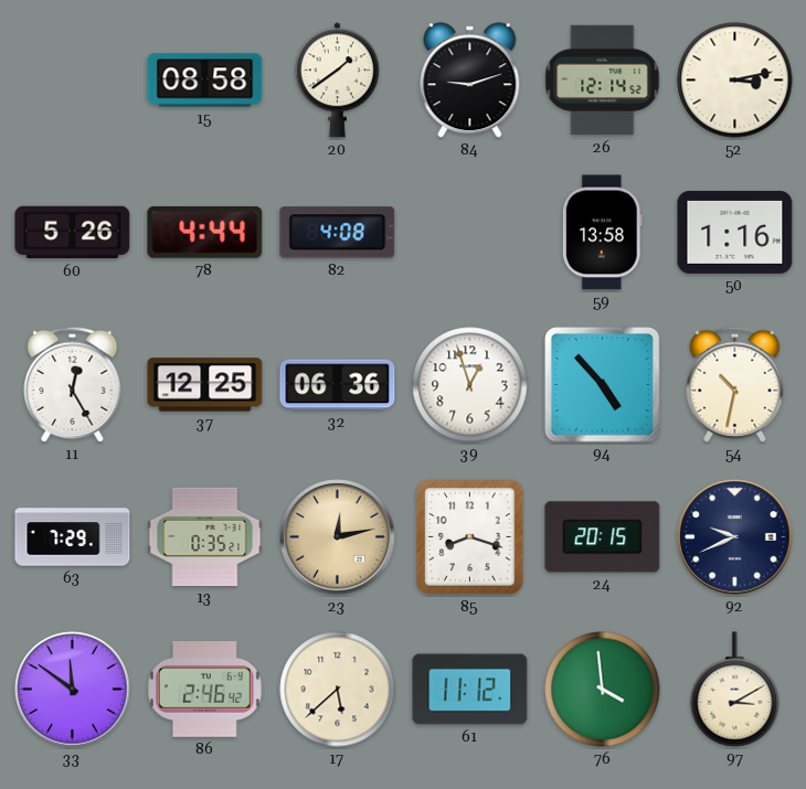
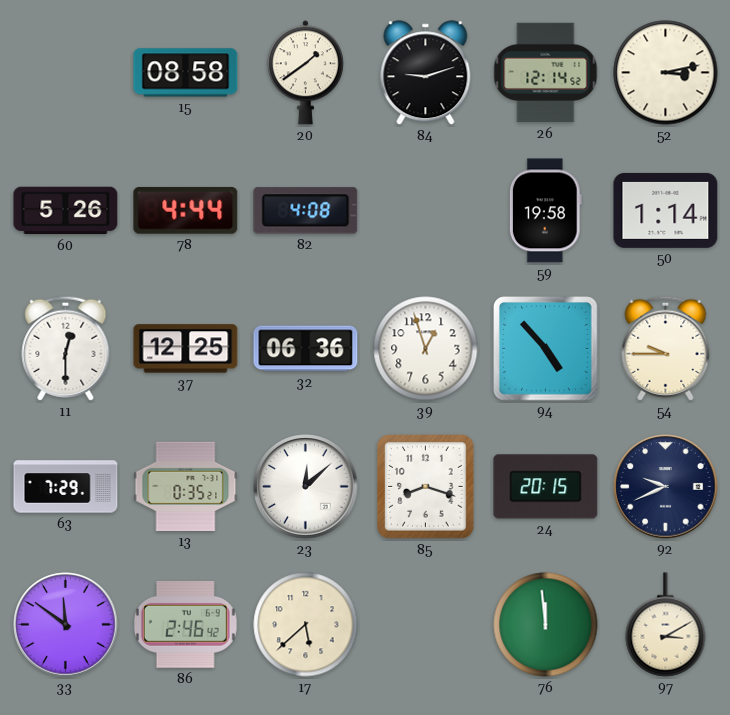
59: 13:58 -> 19:58 (545, 211)
50: 1:16 -> 1:14 (666, 210)
11: 12:25 -> 12:30 (66, 348)
54: 10:32 -> 9:45 (666, 348)
23: 12:13 -> 12:08 (306, 487)
23 dial: champagne -> white (306, 487)
61: 11:12 -> none (470, 690)
76: 3:59 -> 11:59 (546, 625)
